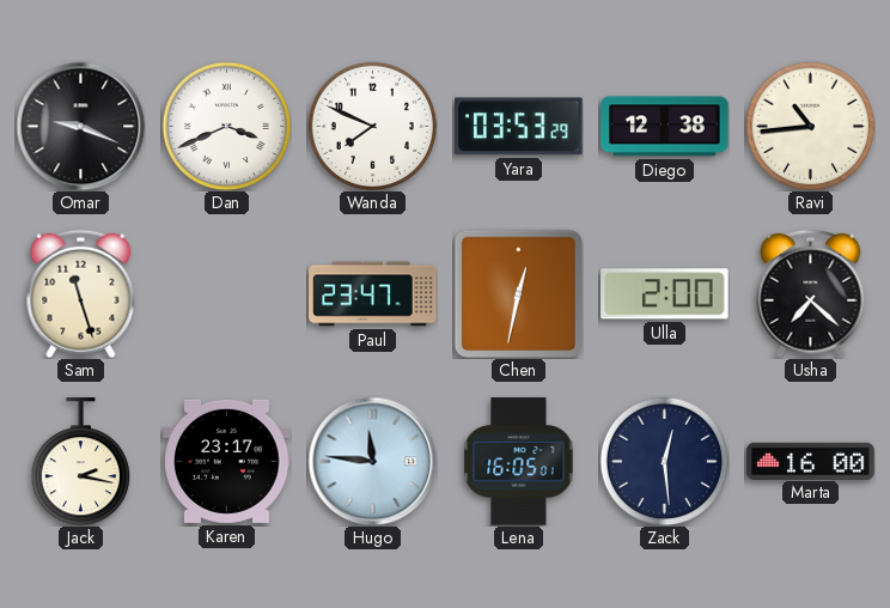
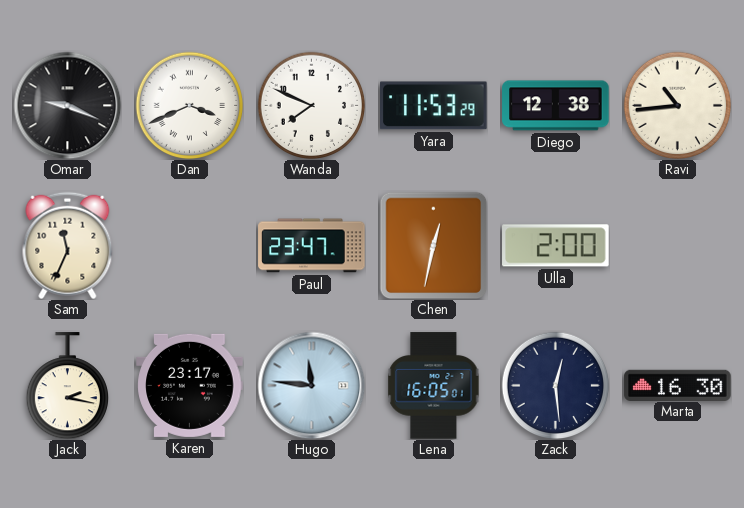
Yara: 03:53 -> 11:53 (434, 106)
Sam: 11:27 -> 11:34 (68, 245)
Usha: 7:22 -> none (811, 293)
Marta: 16:00 -> 16:30 (678, 385)
